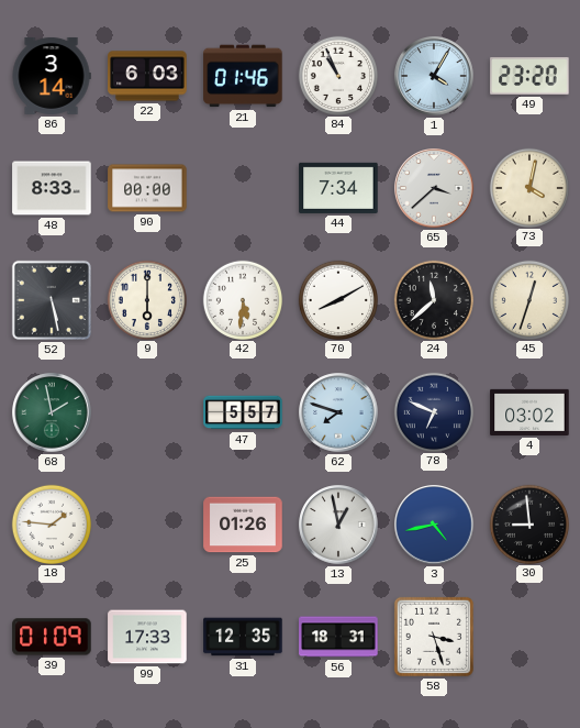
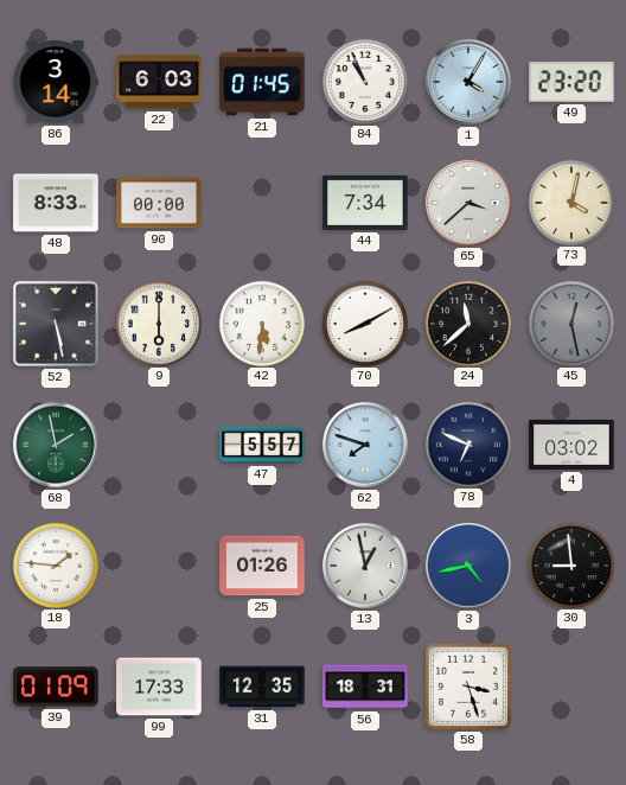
21: 01:46 -> 01:45 (262, 82)
45: 12:33 -> 12:28 (570, 323)
45 dial: cream -> grey (570, 323)
